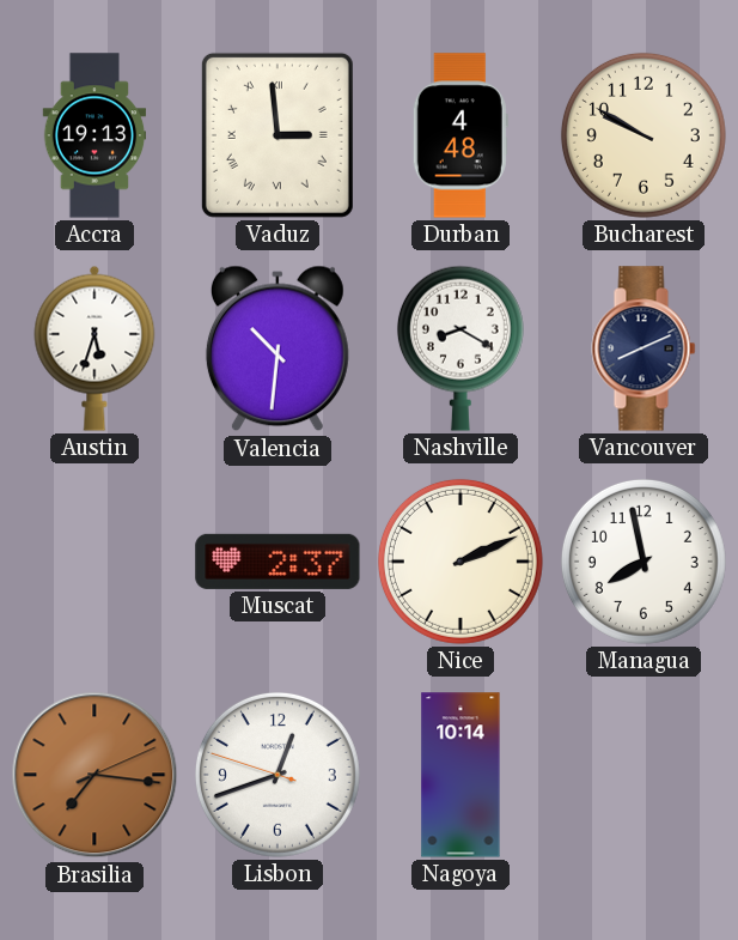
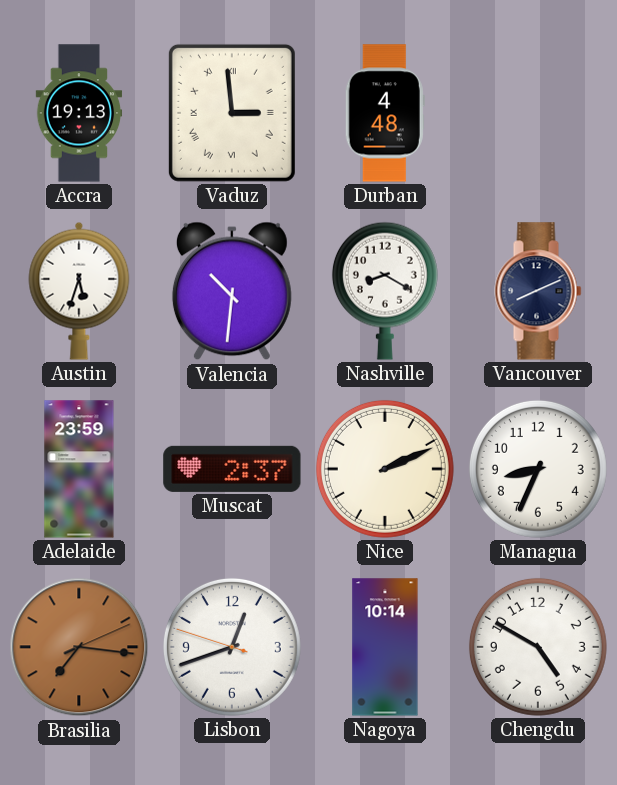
Bucharest: 9:50 -> none (644, 135)
Adelaide: none -> 23:59 (79, 469)
Managua: 7:58 -> 8:34 (538, 469)
Chengdu: none -> 4:50 (538, 647)
